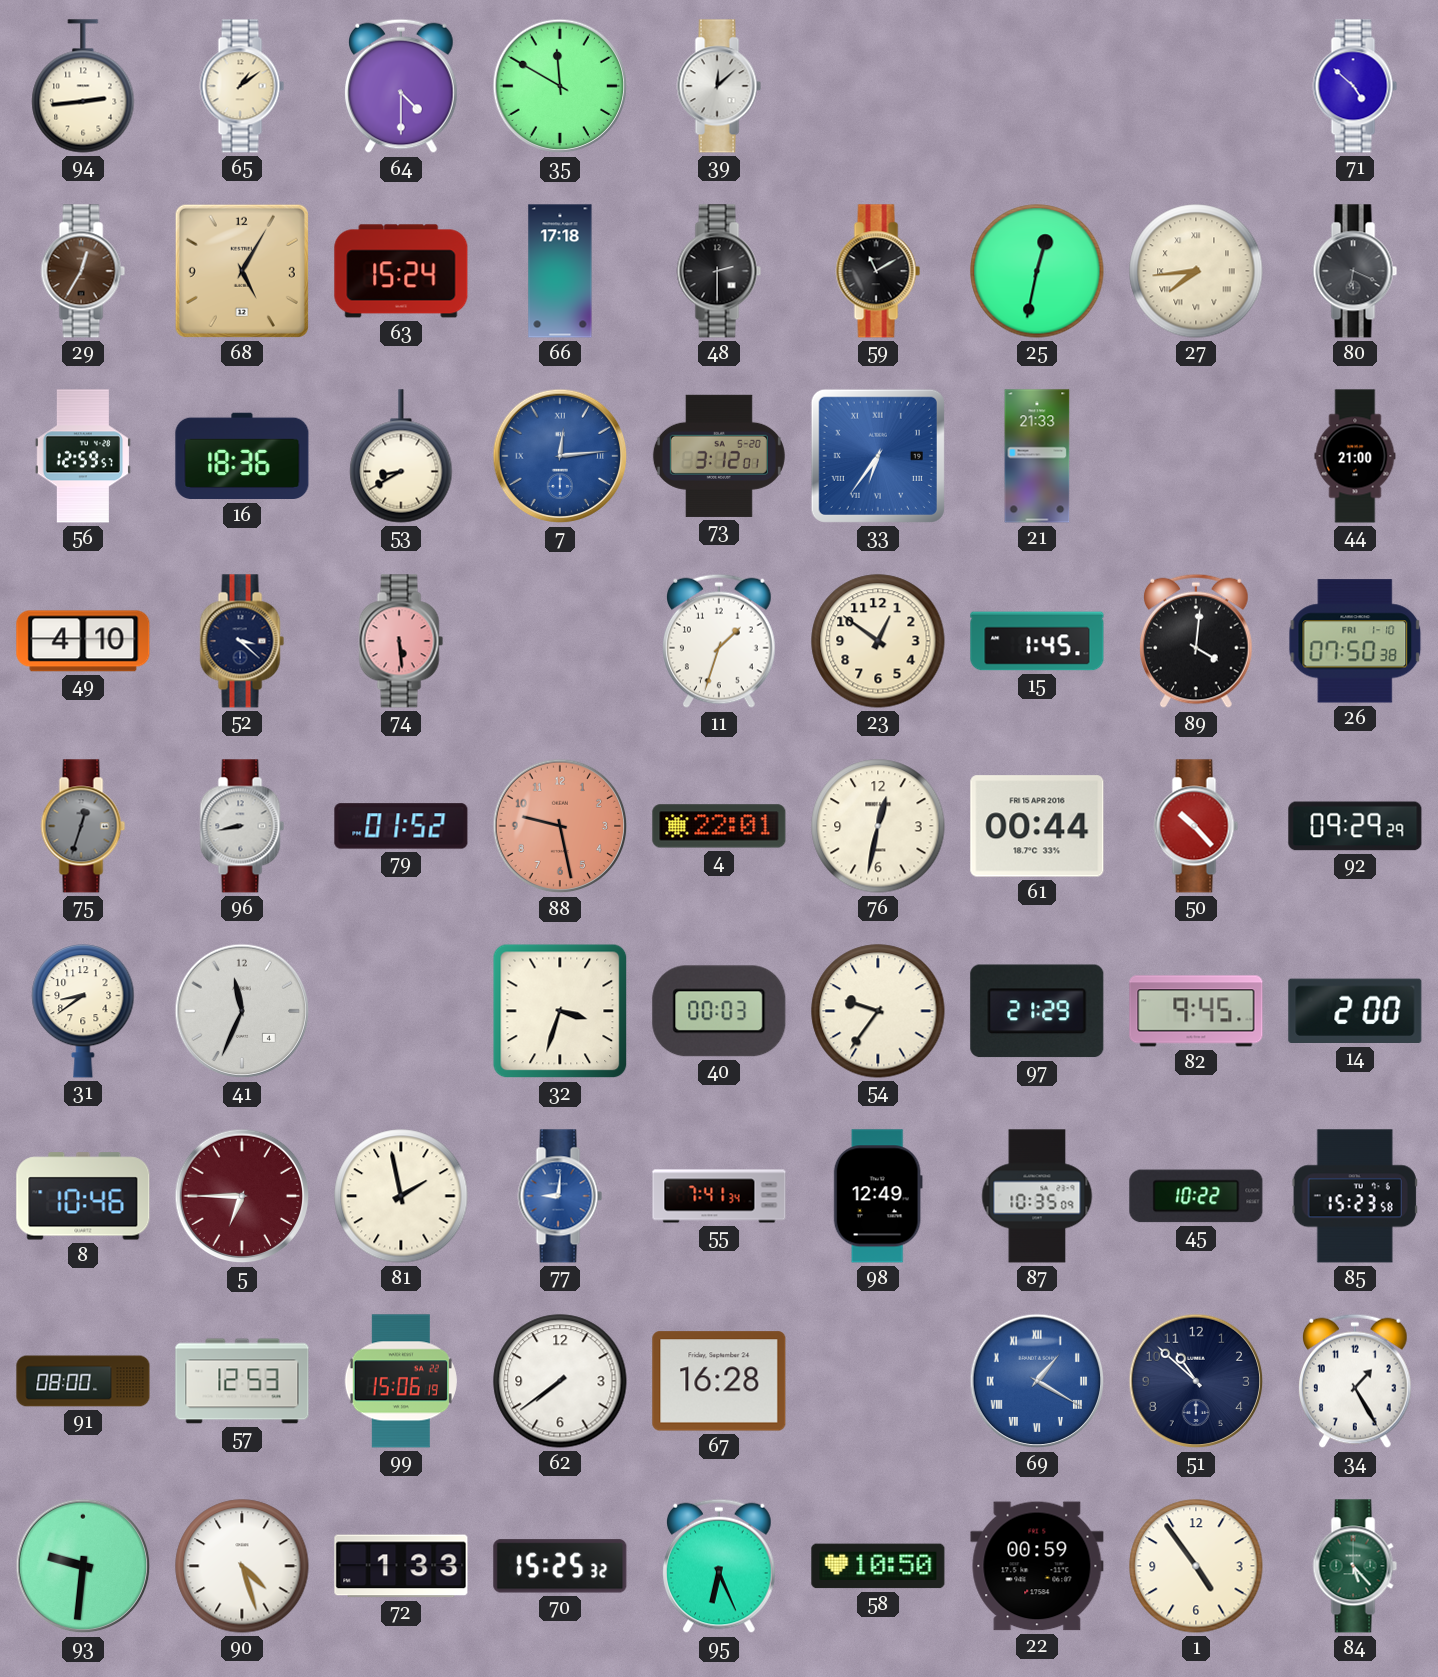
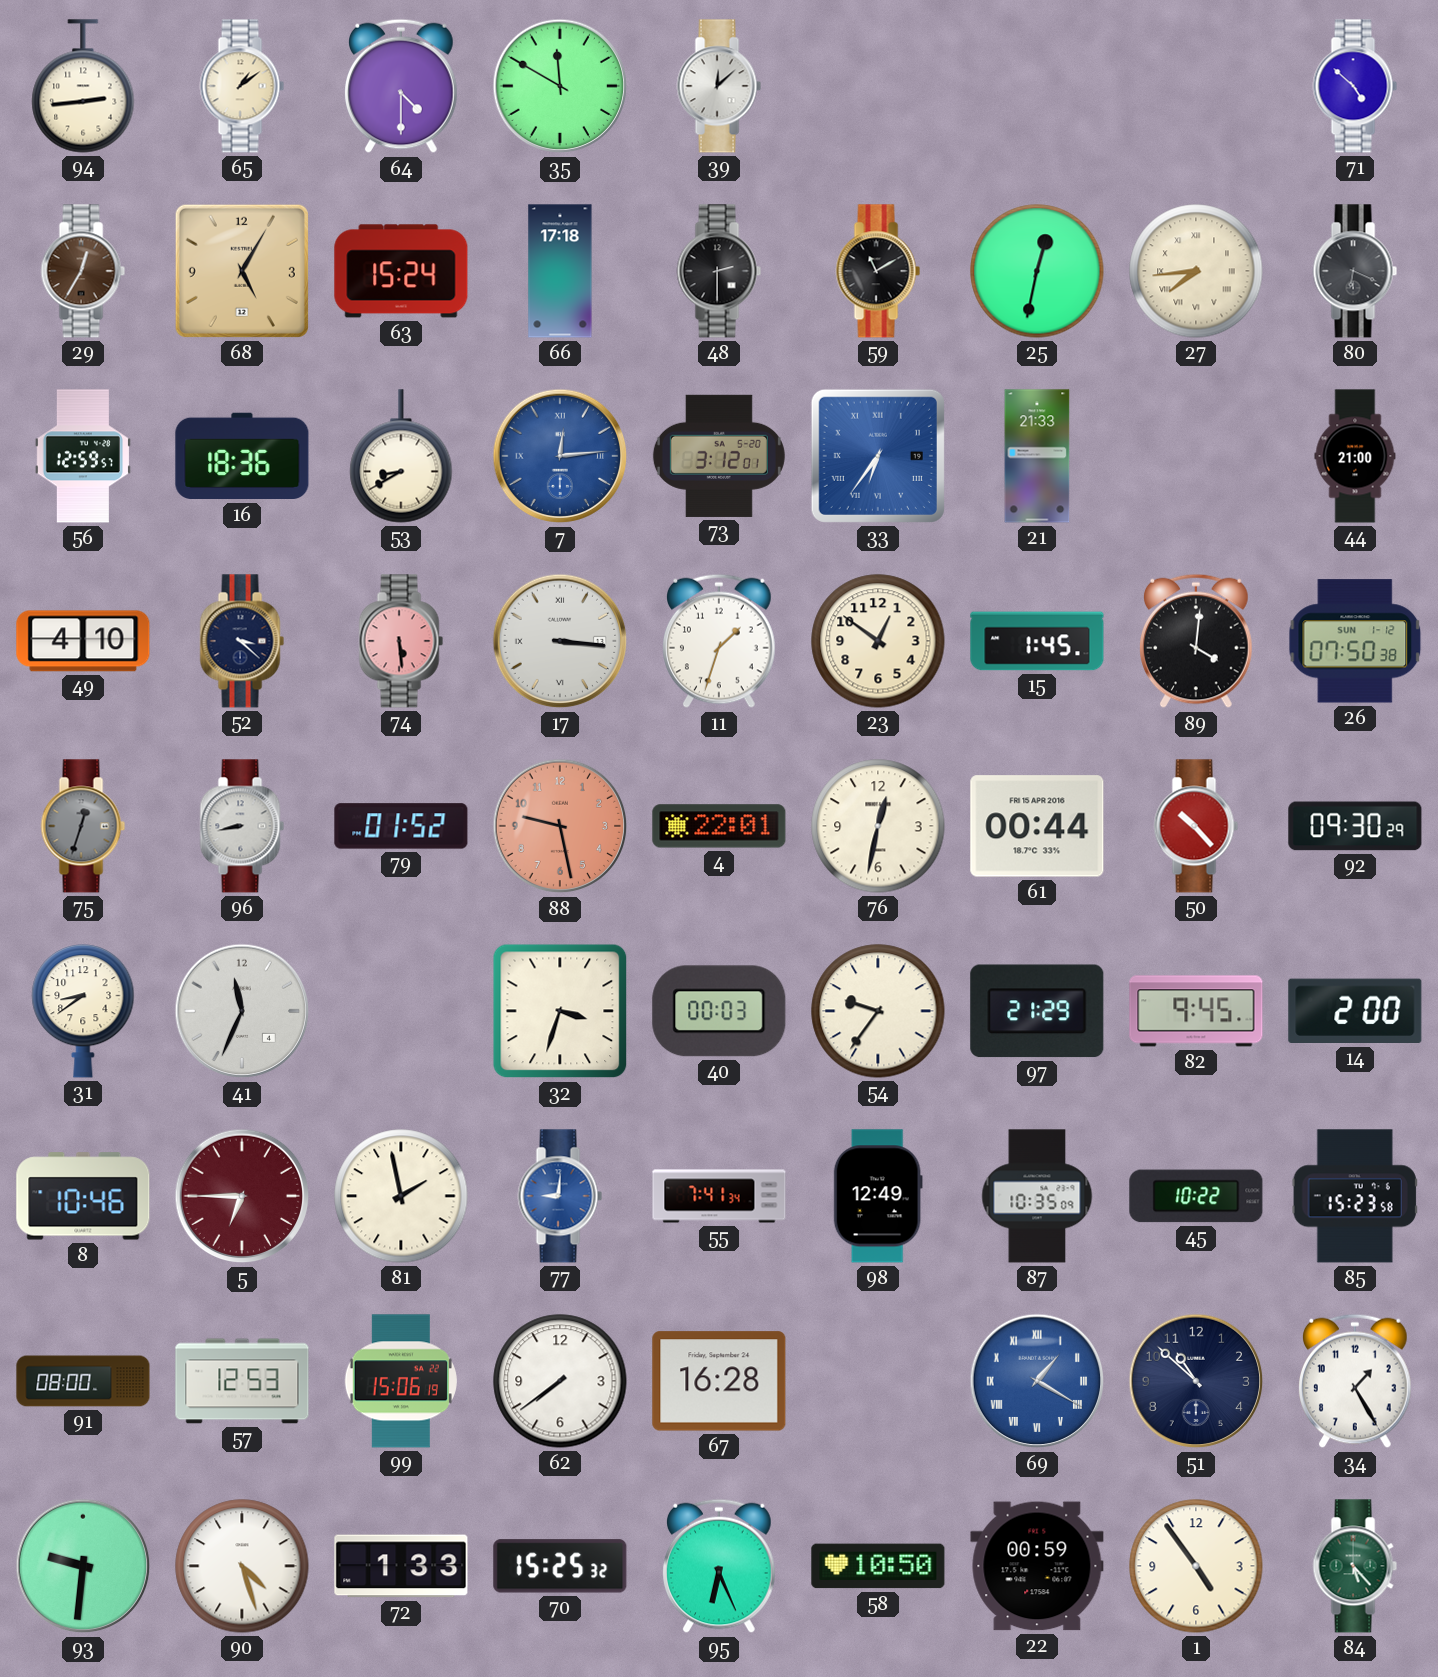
17: none -> 3:16 (560, 641)
26 date: FRI 1-10 -> SUN 1-12 (1355, 641)
92: 09:29 -> 09:30 (1355, 826)
